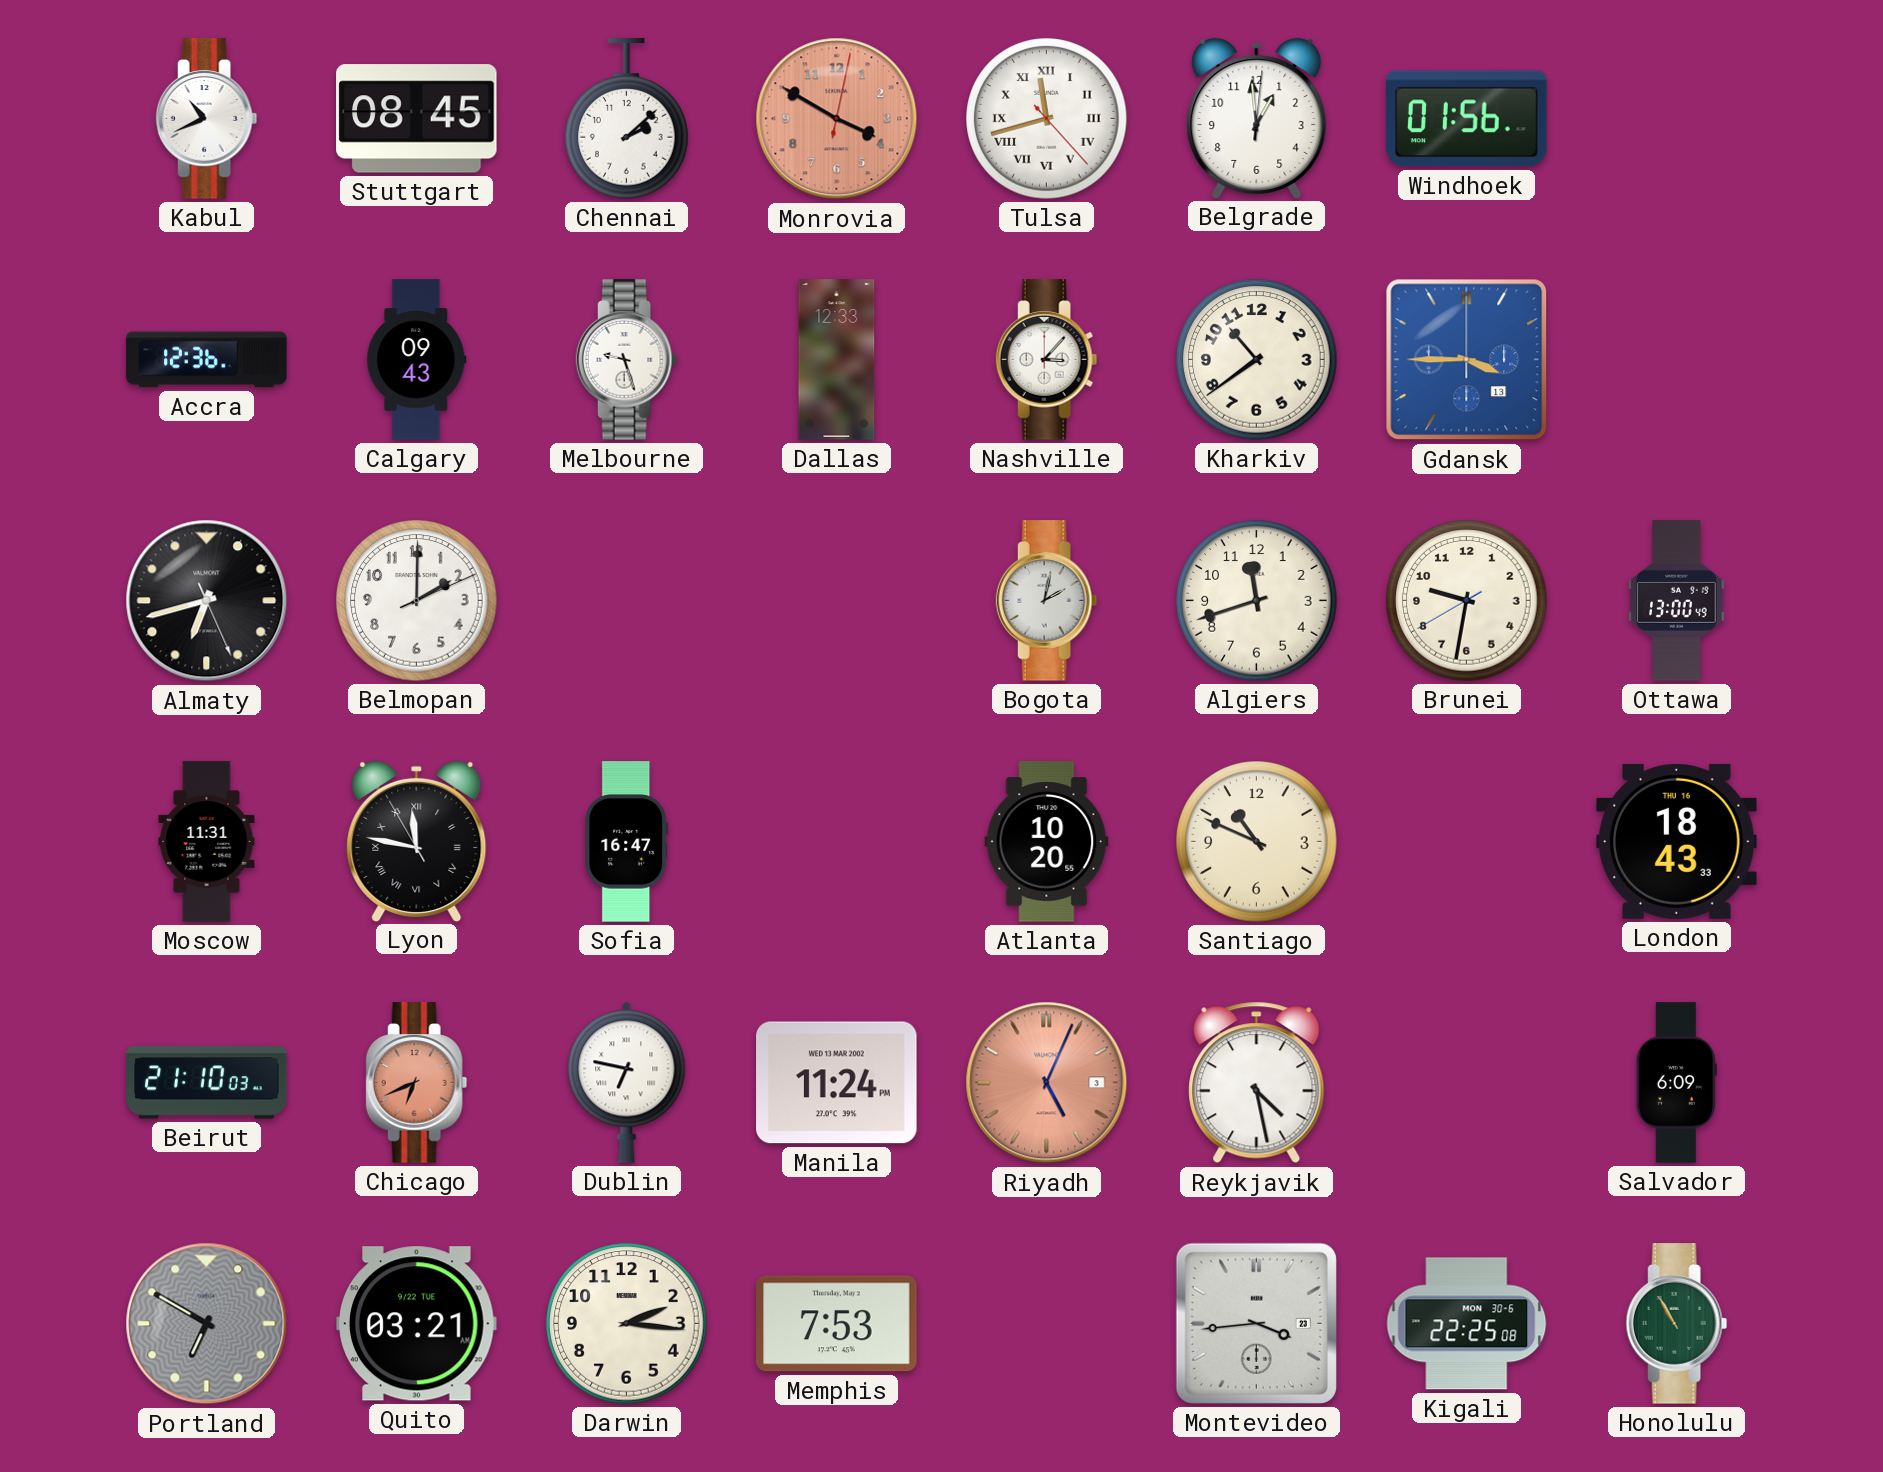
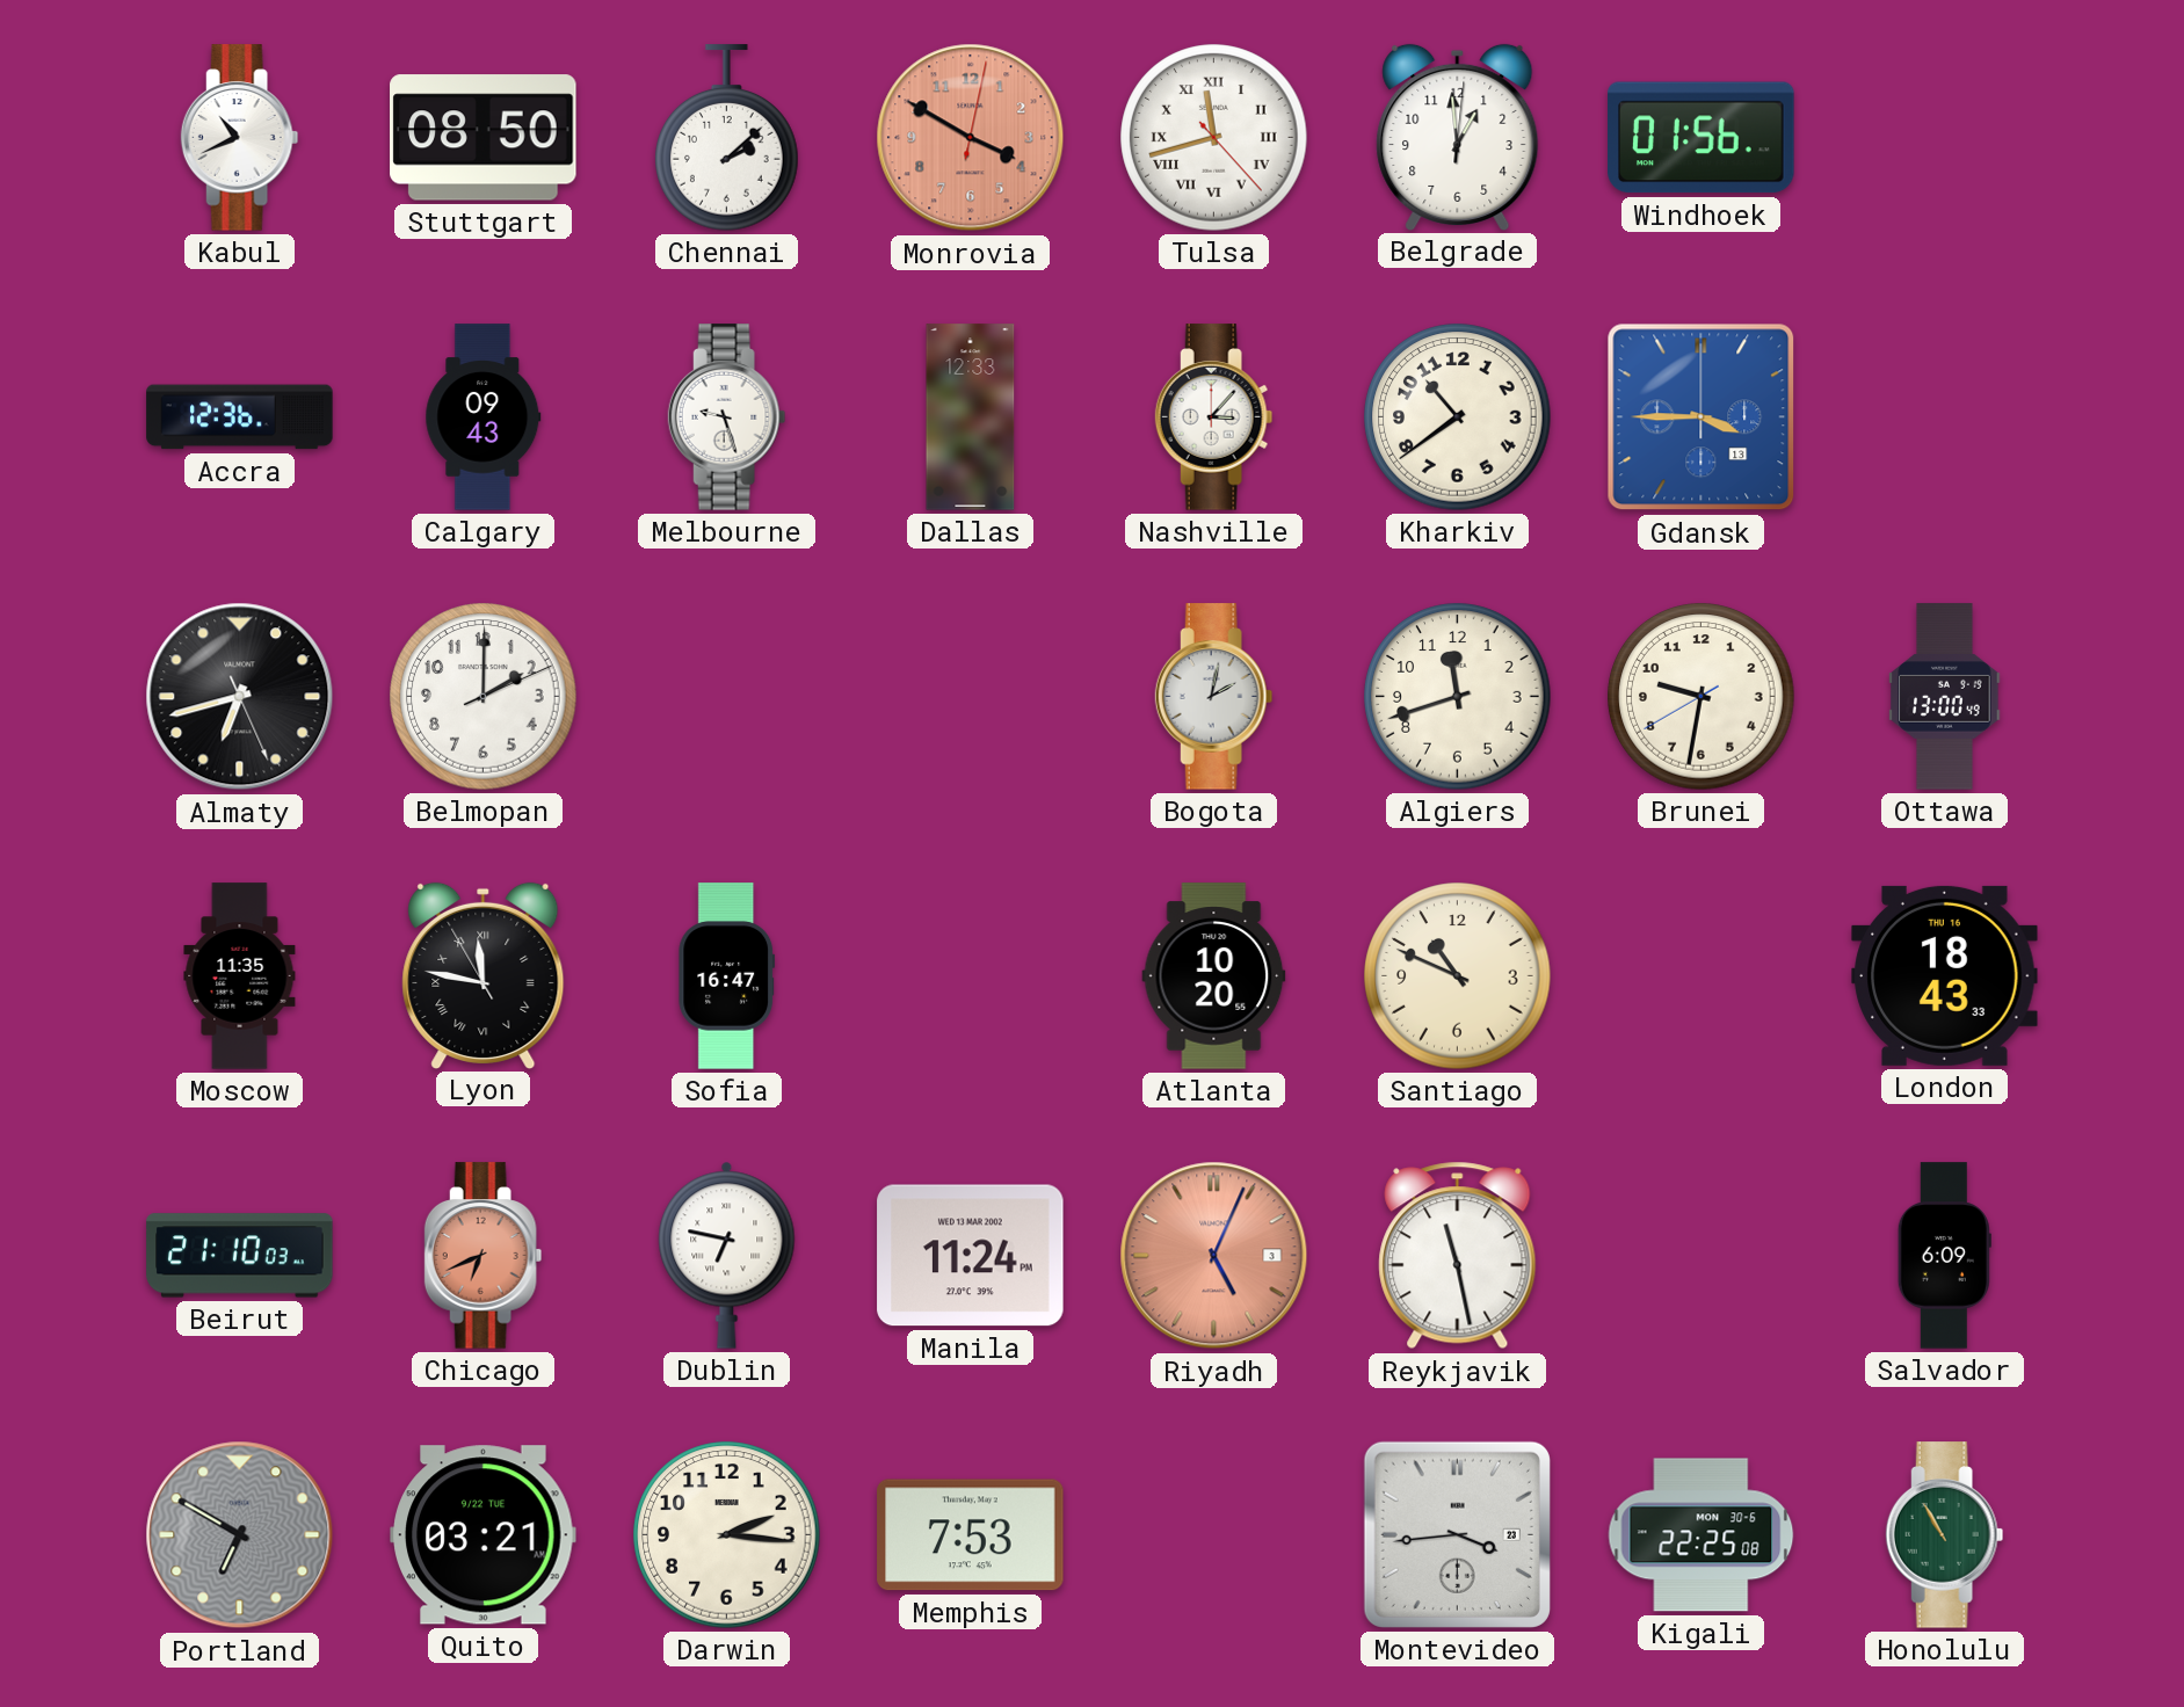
Stuttgart: 08:45 -> 08:50 (484, 138)
Moscow: 11:31 -> 11:35 (240, 976)
Reykjavik: 4:28 -> 11:28 (1458, 1256)
